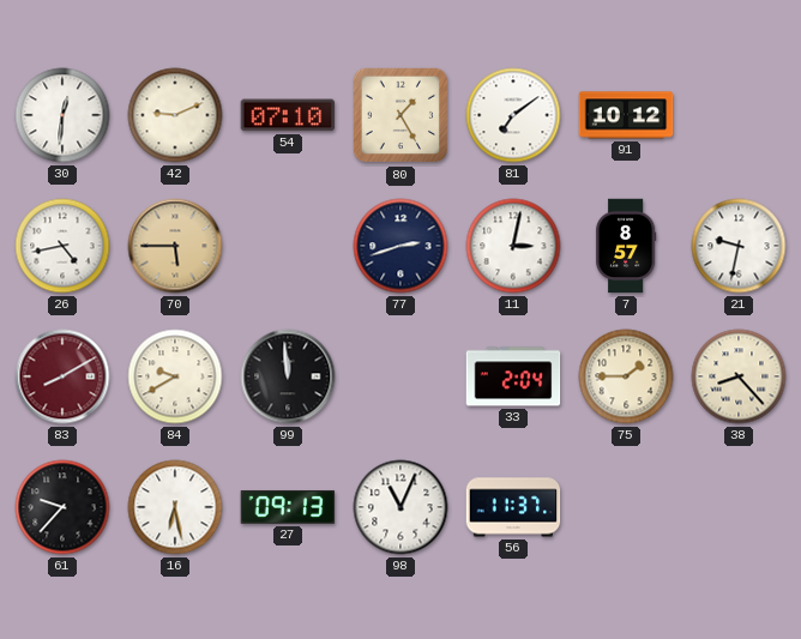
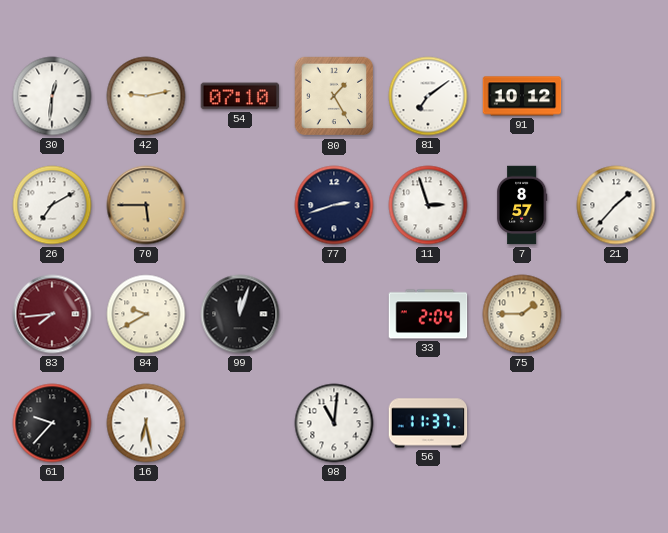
42: 9:11 -> 9:13 (146, 96)
26: 4:43 -> 7:10 (52, 205)
11: 3:02 -> 2:57 (428, 205)
21: 9:32 -> 1:37 (616, 205)
83: 8:10 -> 7:44 (52, 314)
99: 11:59 -> 12:03 (240, 314)
38: 8:23 -> none (739, 376)
27: 09:13 -> none (288, 507)
98: 11:04 -> 11:01 (334, 423)
